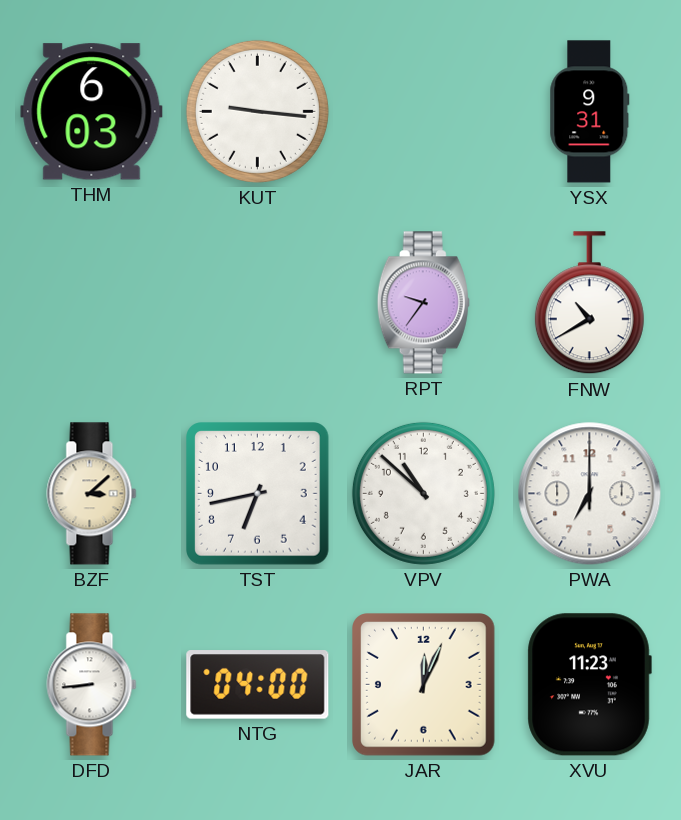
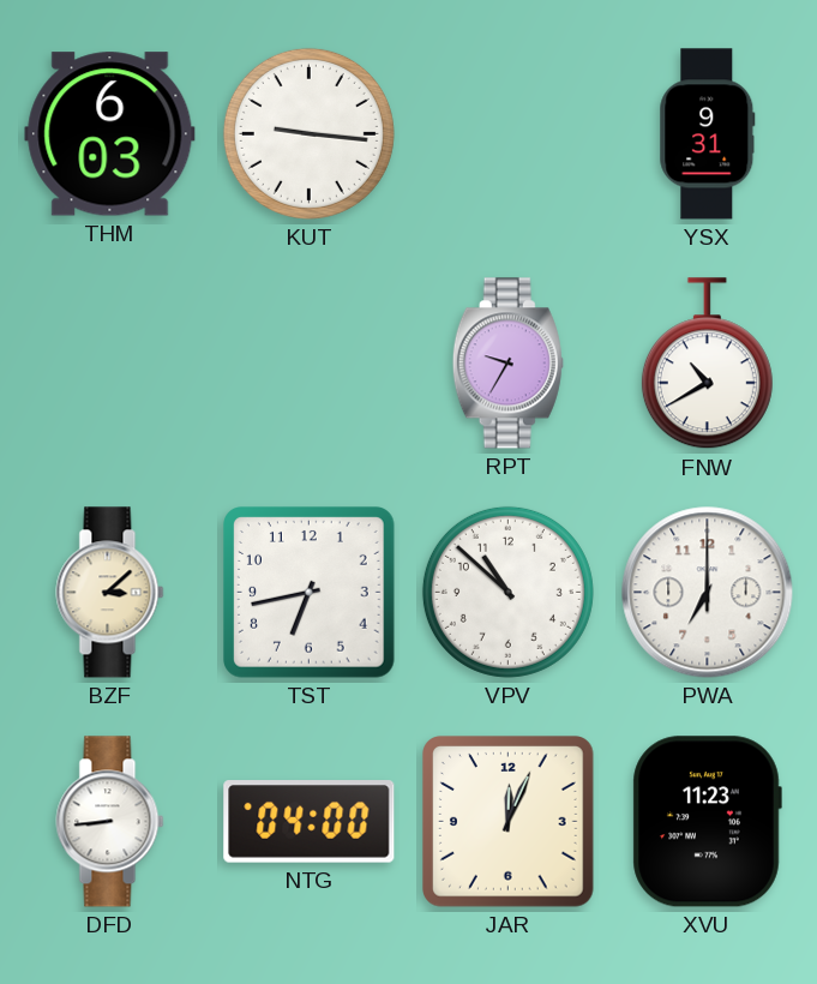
RPT: 9:36 -> 9:35 (507, 364)
